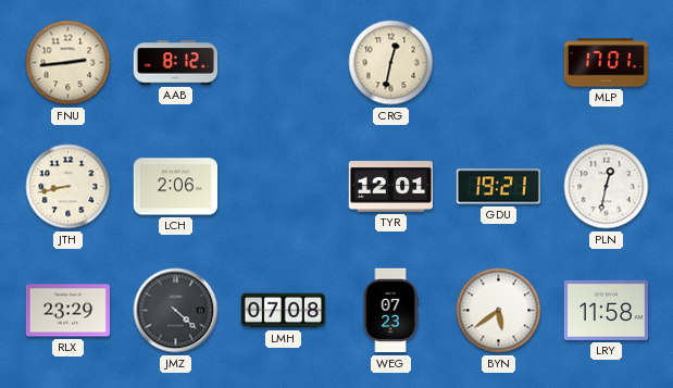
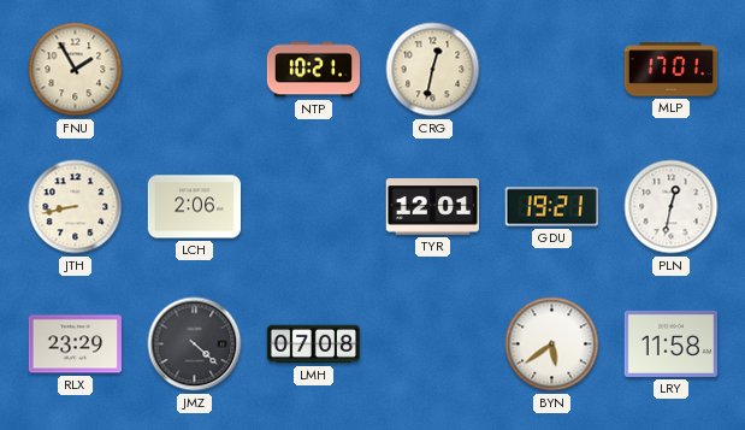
FNU: 2:44 -> 1:55 (76, 70)
AAB: 8:12 -> none (176, 63)
NTP: none -> 10:21 (314, 70)
WEG: 07:23 -> none (390, 311)
